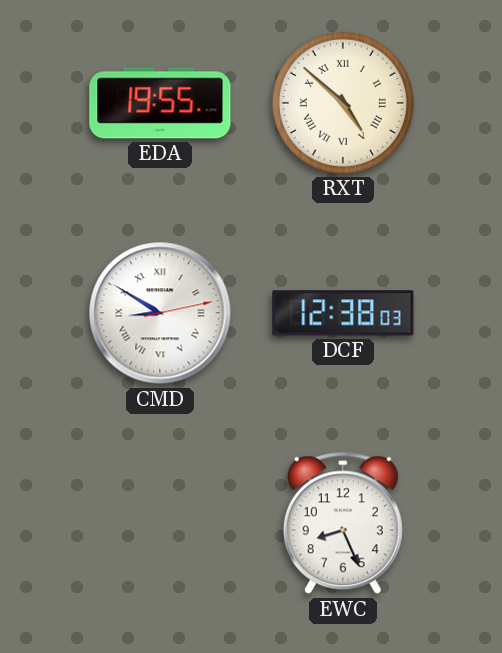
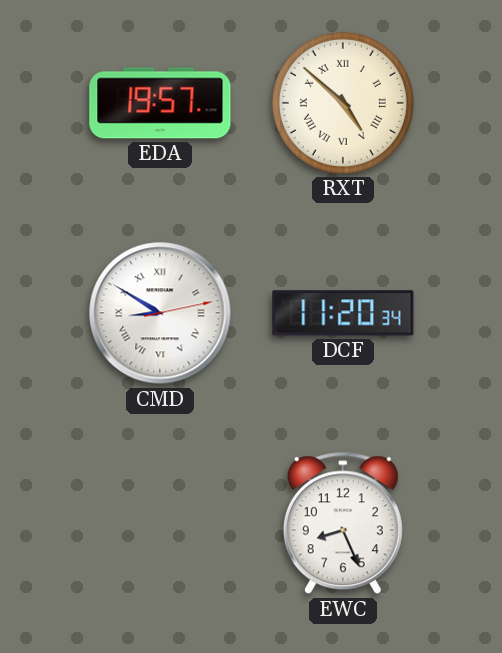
EDA: 19:55 -> 19:57 (160, 103)
DCF: 12:38 -> 11:20 (343, 313)
